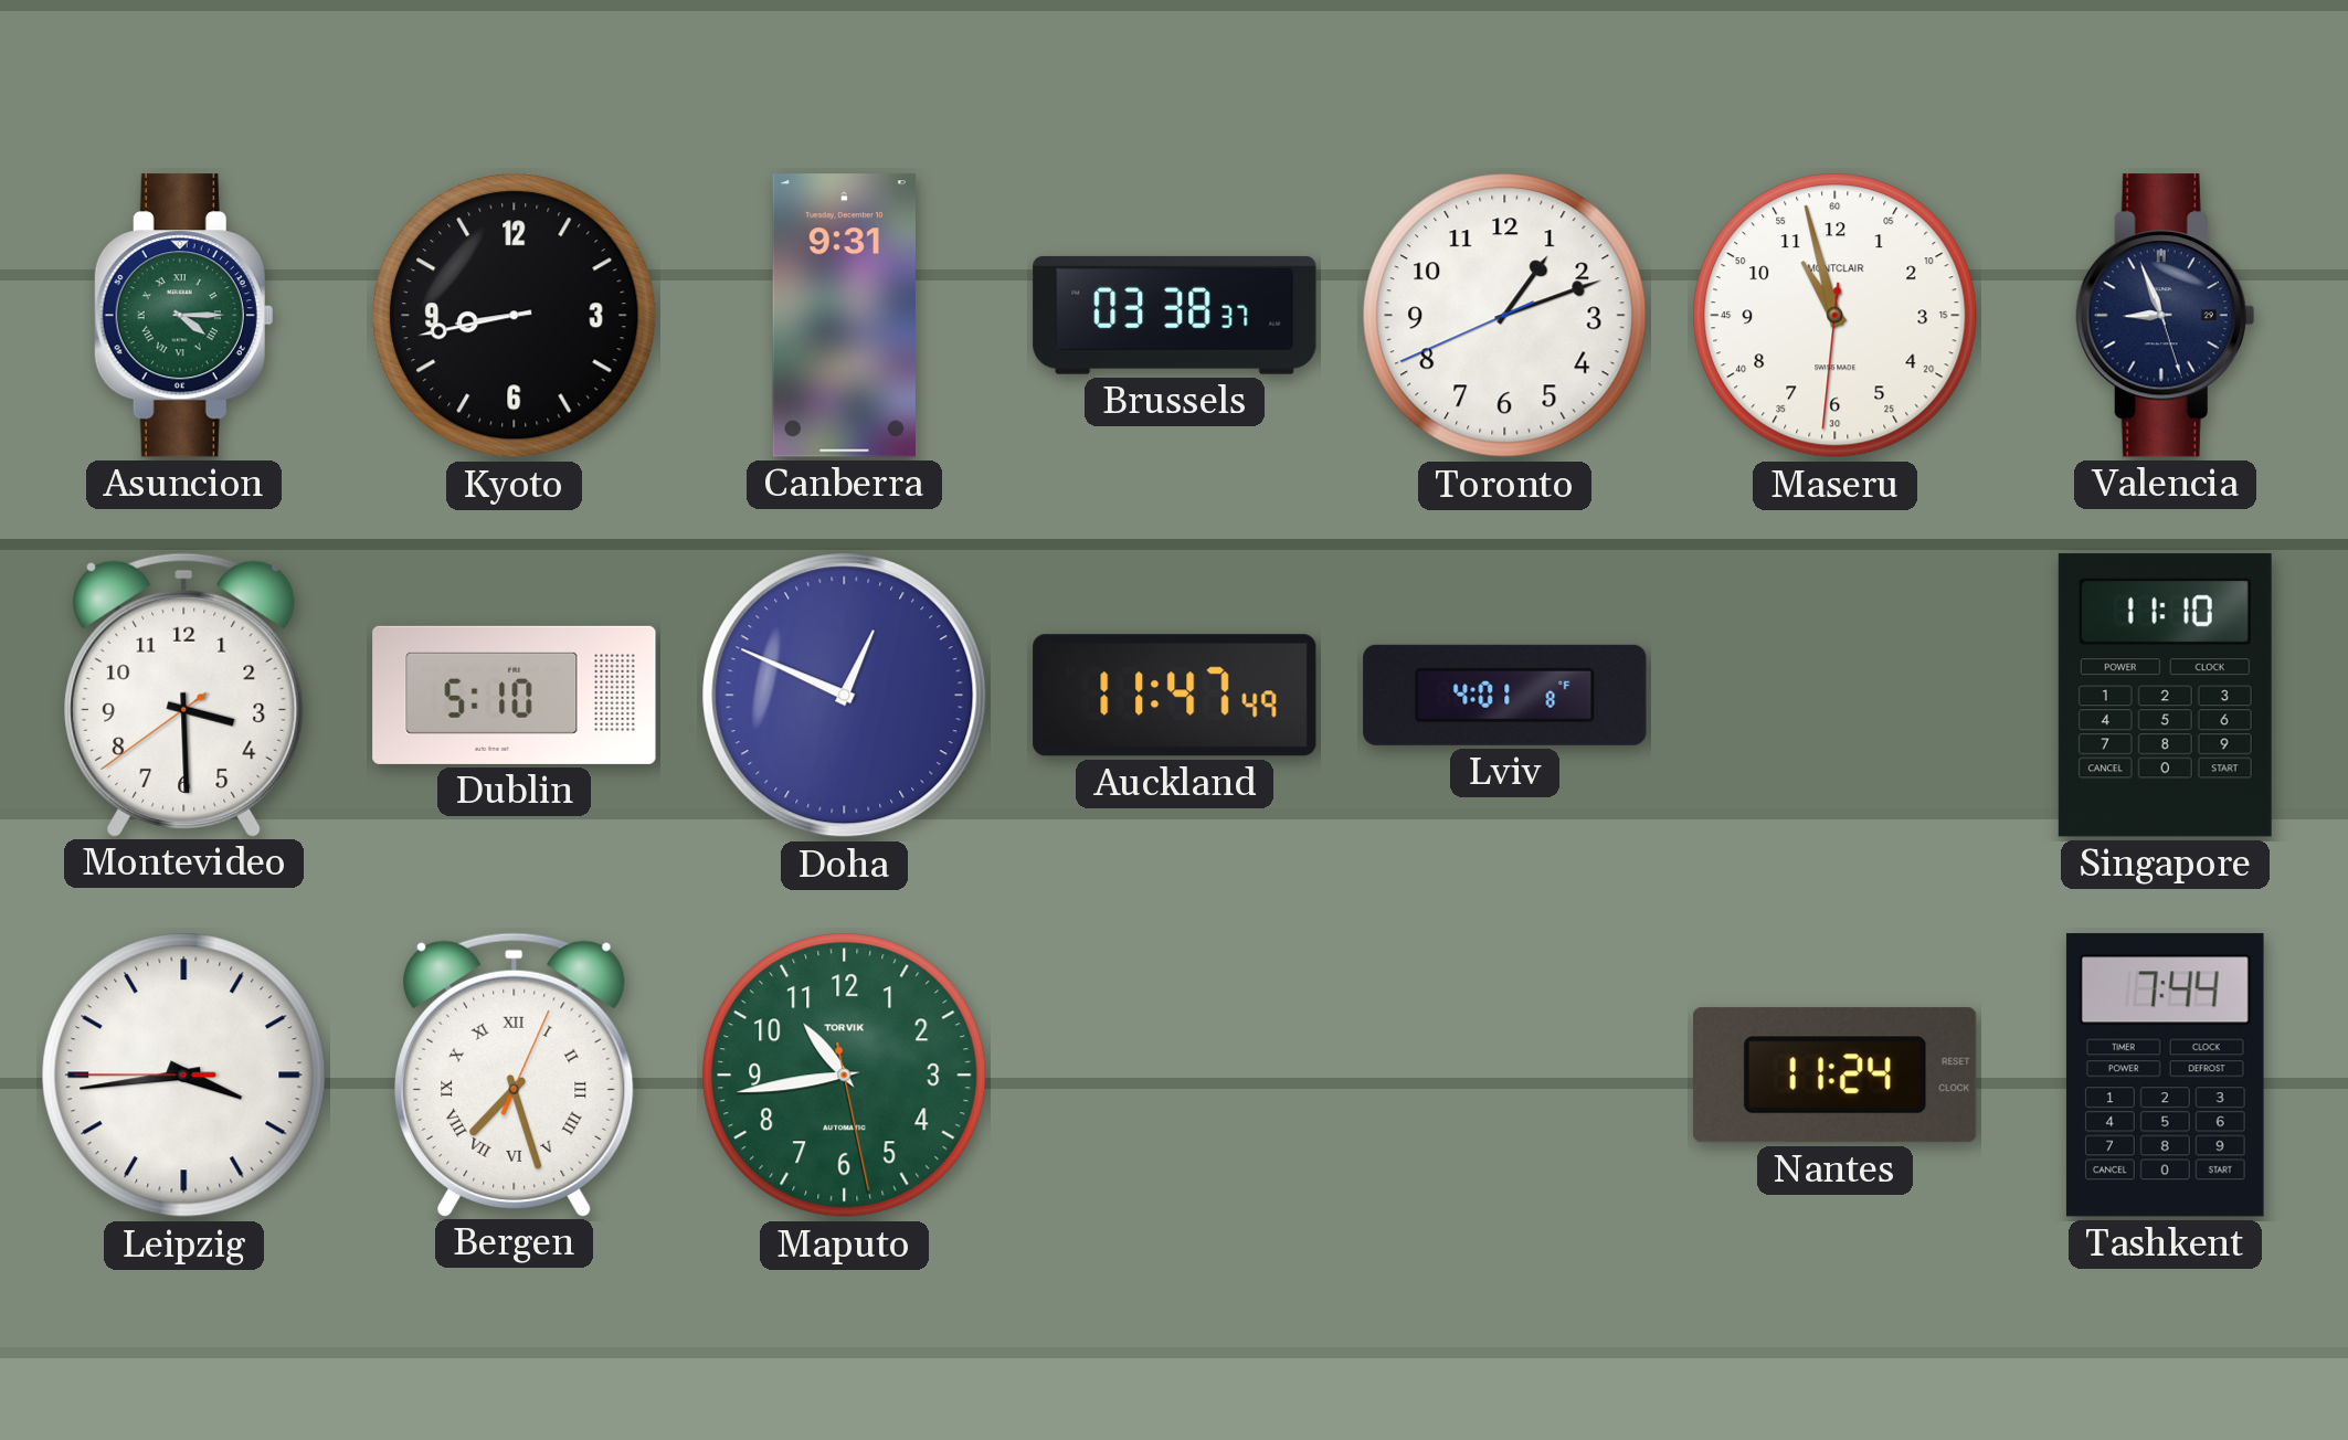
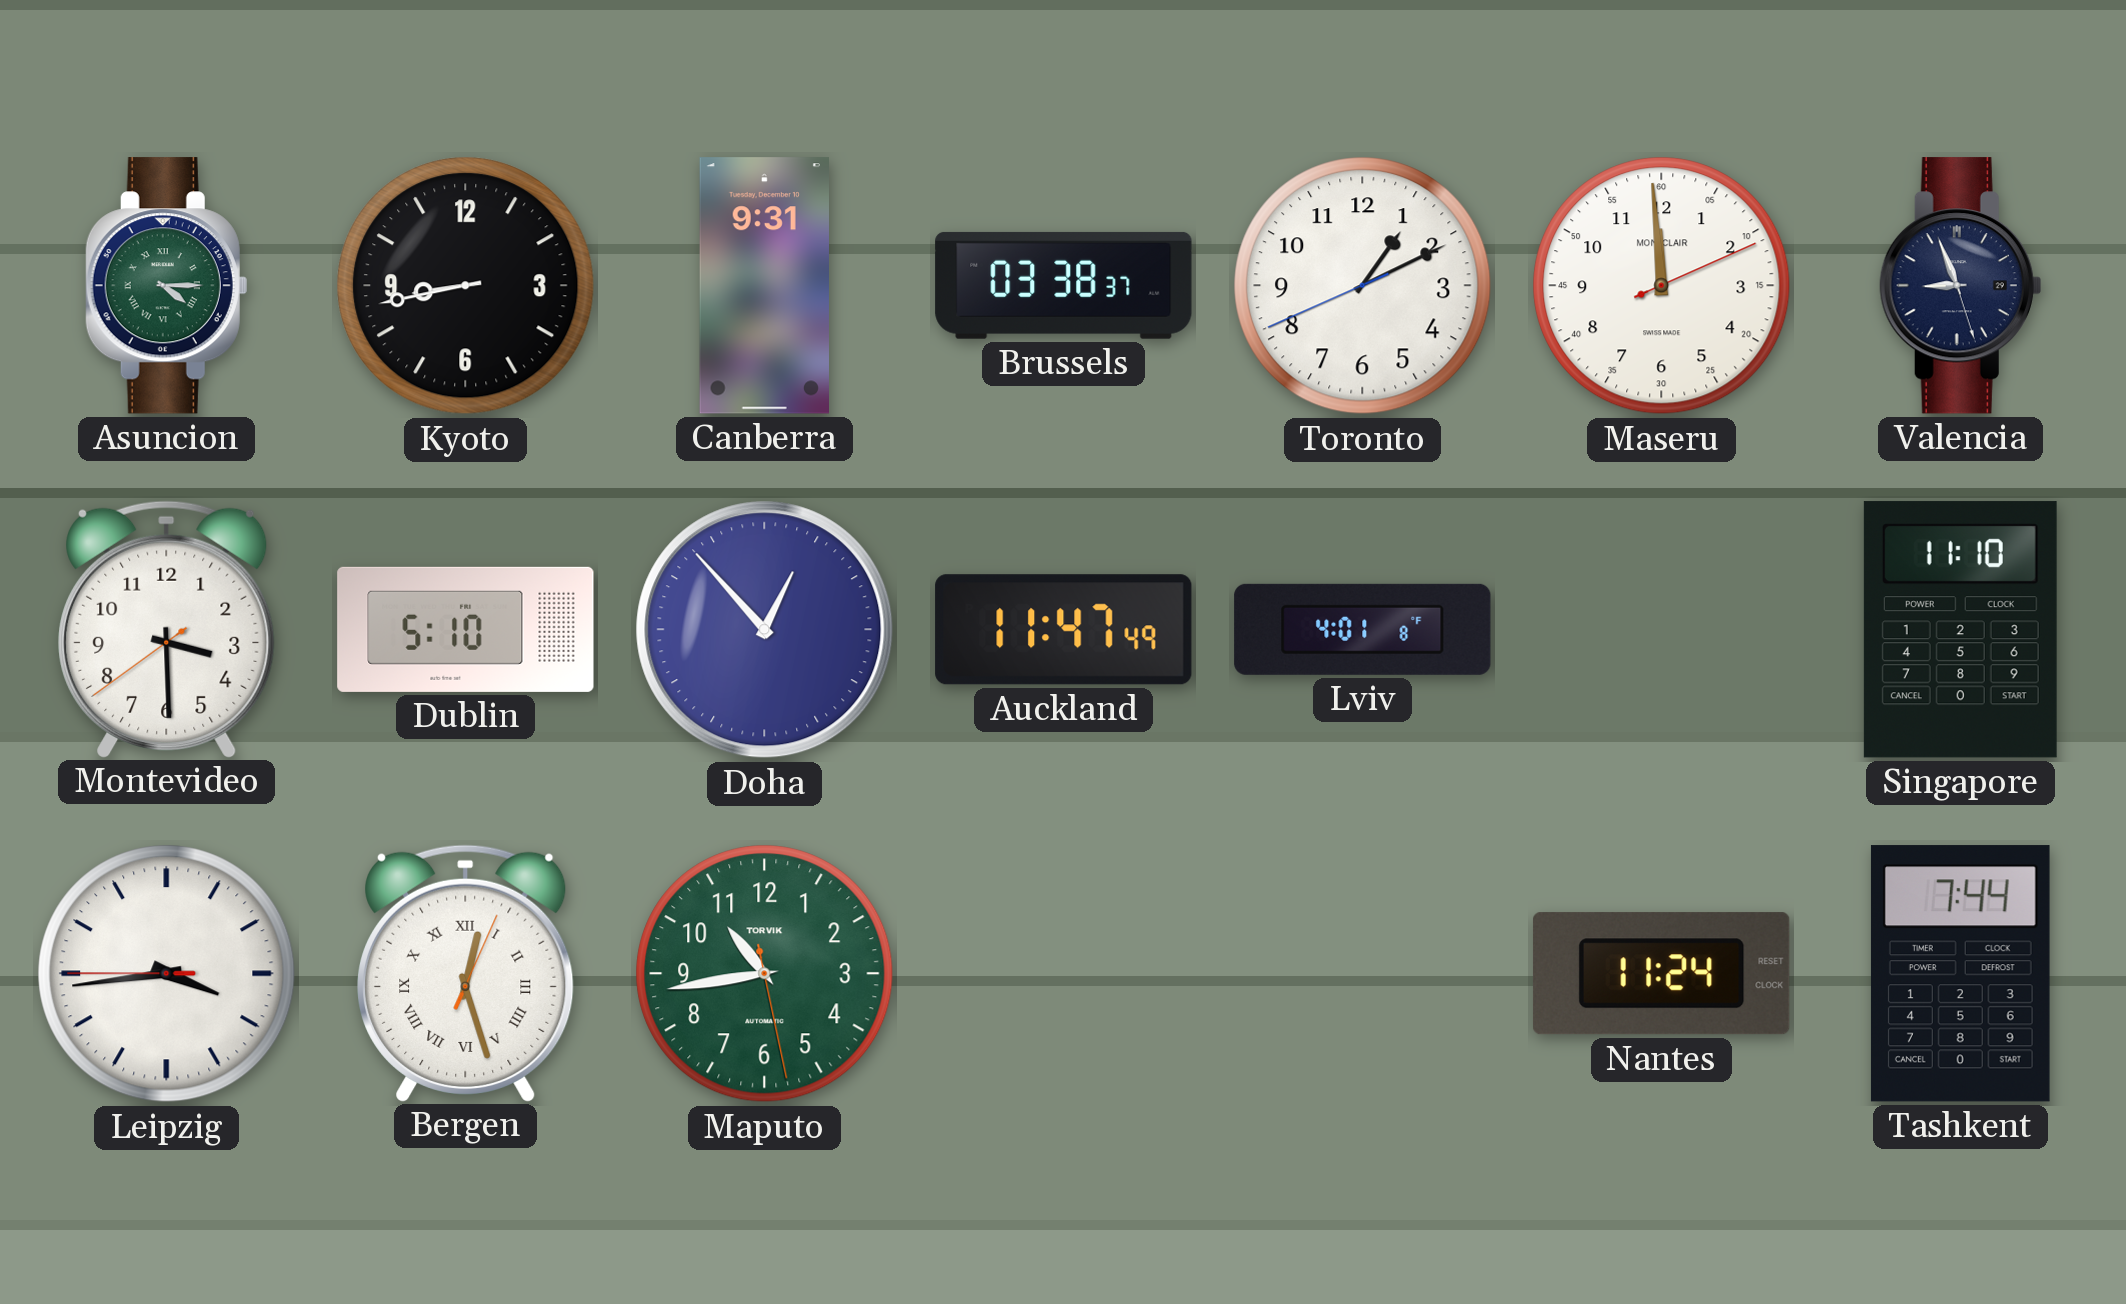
Toronto: 1:11 -> 1:10 (1363, 286)
Maseru: 10:57 -> 11:59 (1662, 286)
Doha: 12:49 -> 12:53 (765, 630)
Bergen: 7:27 -> 12:27 (466, 973)
